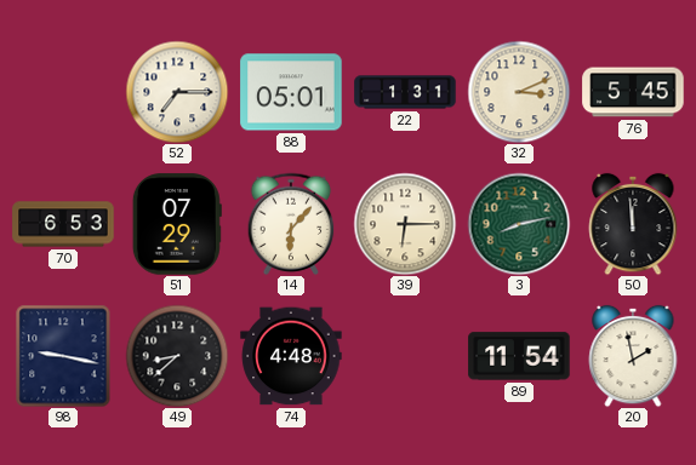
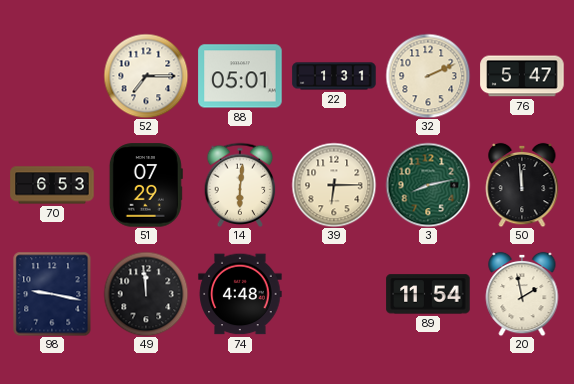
32: 3:11 -> 2:11 (428, 76)
76: 5:45 -> 5:47 (522, 76)
14: 6:07 -> 6:01 (240, 185)
49: 8:38 -> 11:59 (146, 294)
